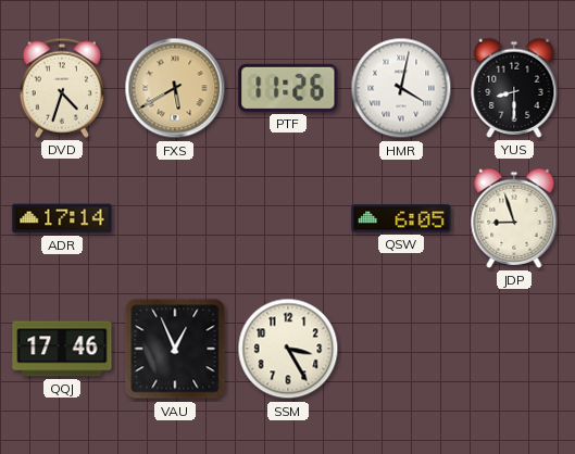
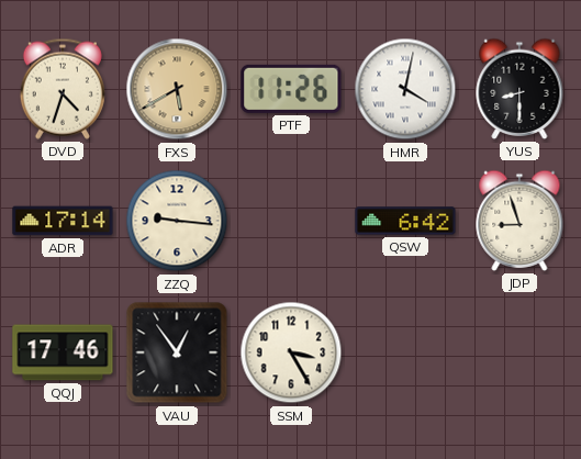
ZZQ: none -> 9:16 (177, 221)
QSW: 6:05 -> 6:42 (405, 221)
VAU: 12:56 -> 12:54 (177, 352)
